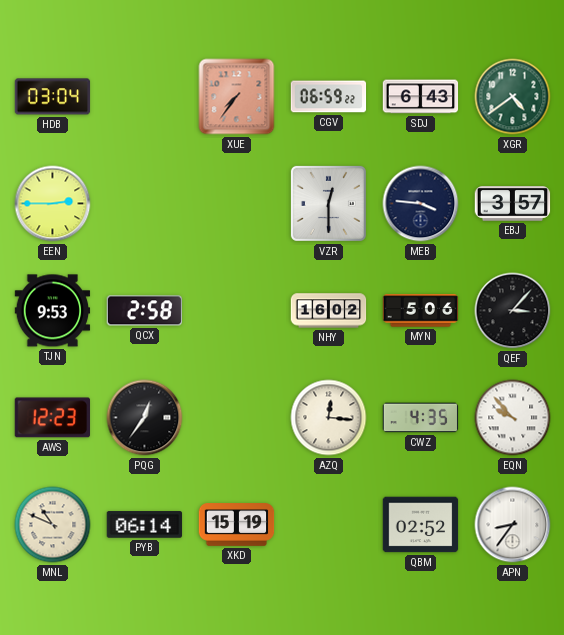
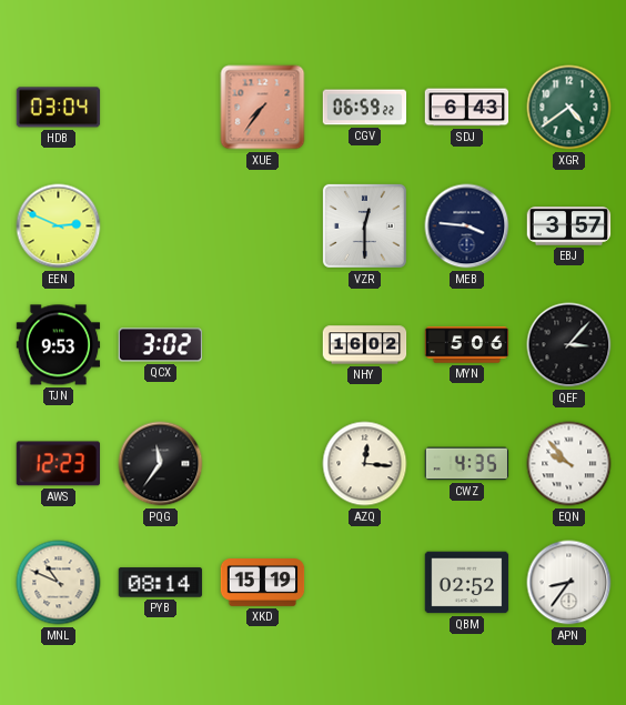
EEN: 2:45 -> 2:49 (59, 226)
QCX: 2:58 -> 3:02 (161, 345)
PQG: 12:36 -> 11:36 (161, 464)
PYB: 06:14 -> 08:14 (161, 583)
